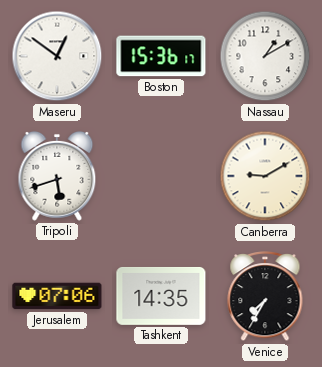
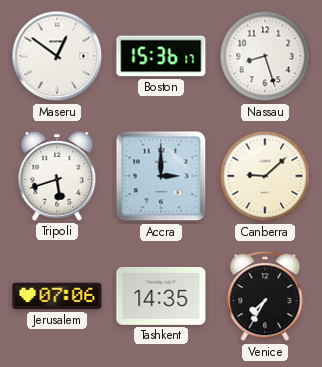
Nassau: 1:10 -> 8:27 (265, 56)
Accra: none -> 3:00 (161, 176)
Canberra: 9:10 -> 9:08 (265, 176)
